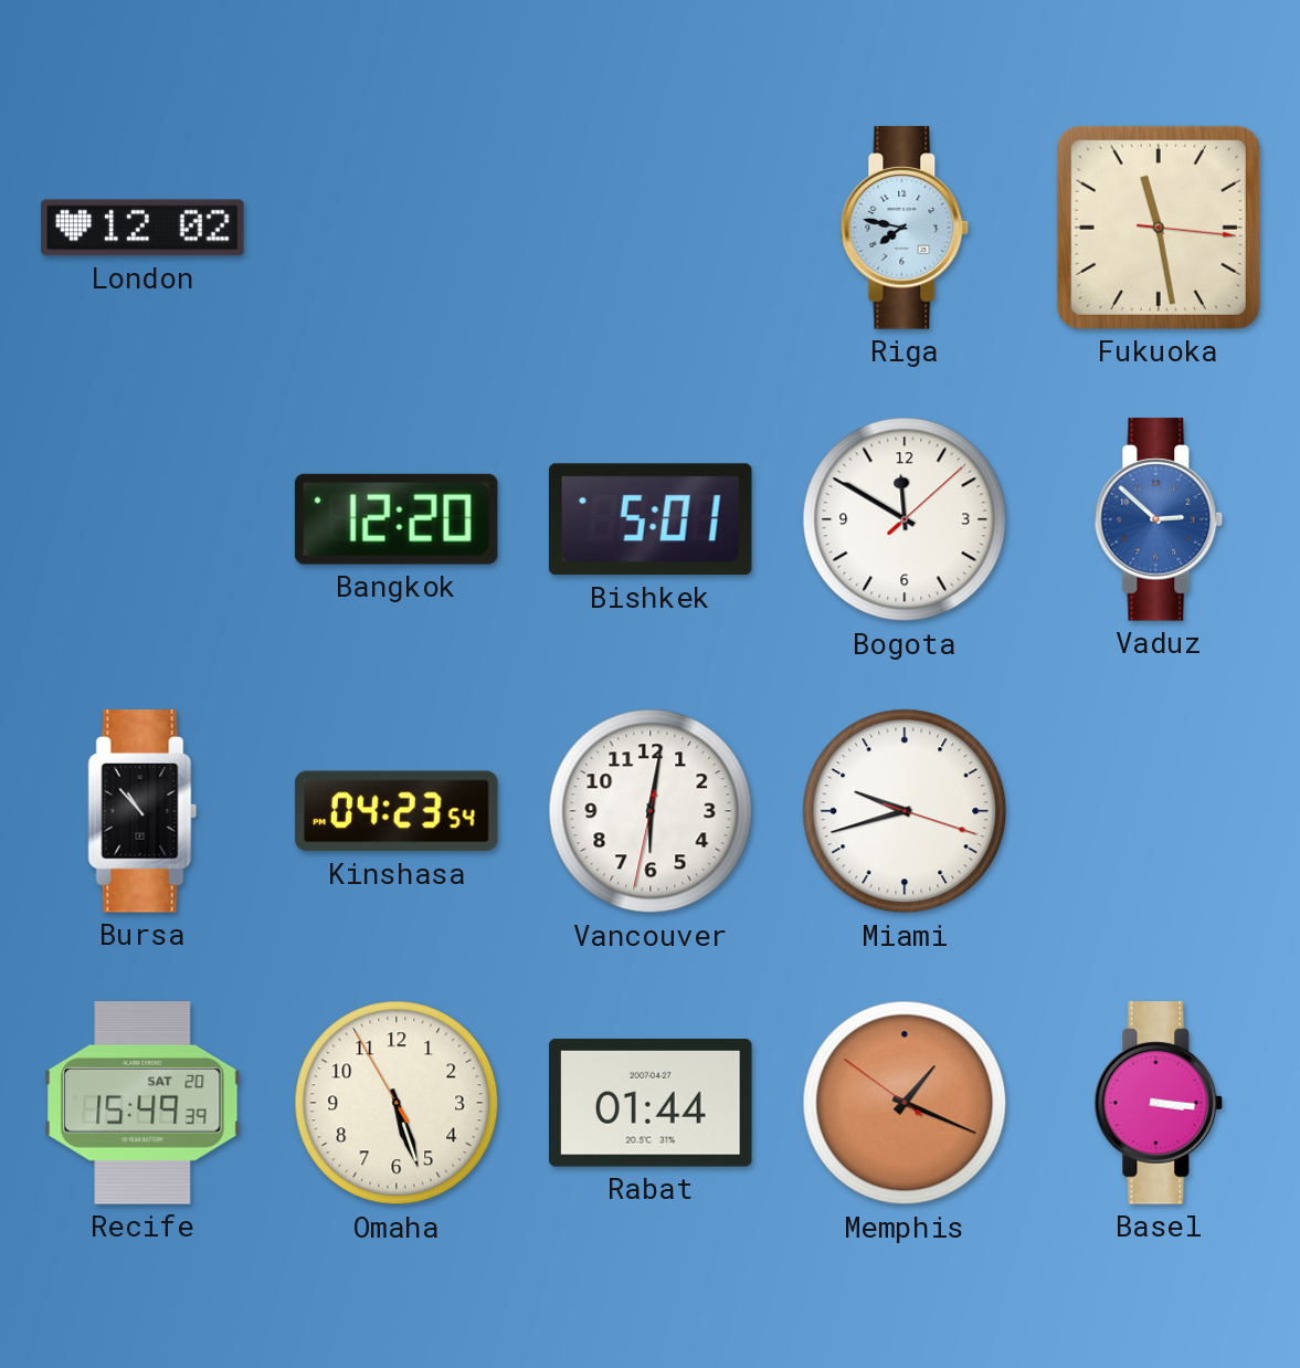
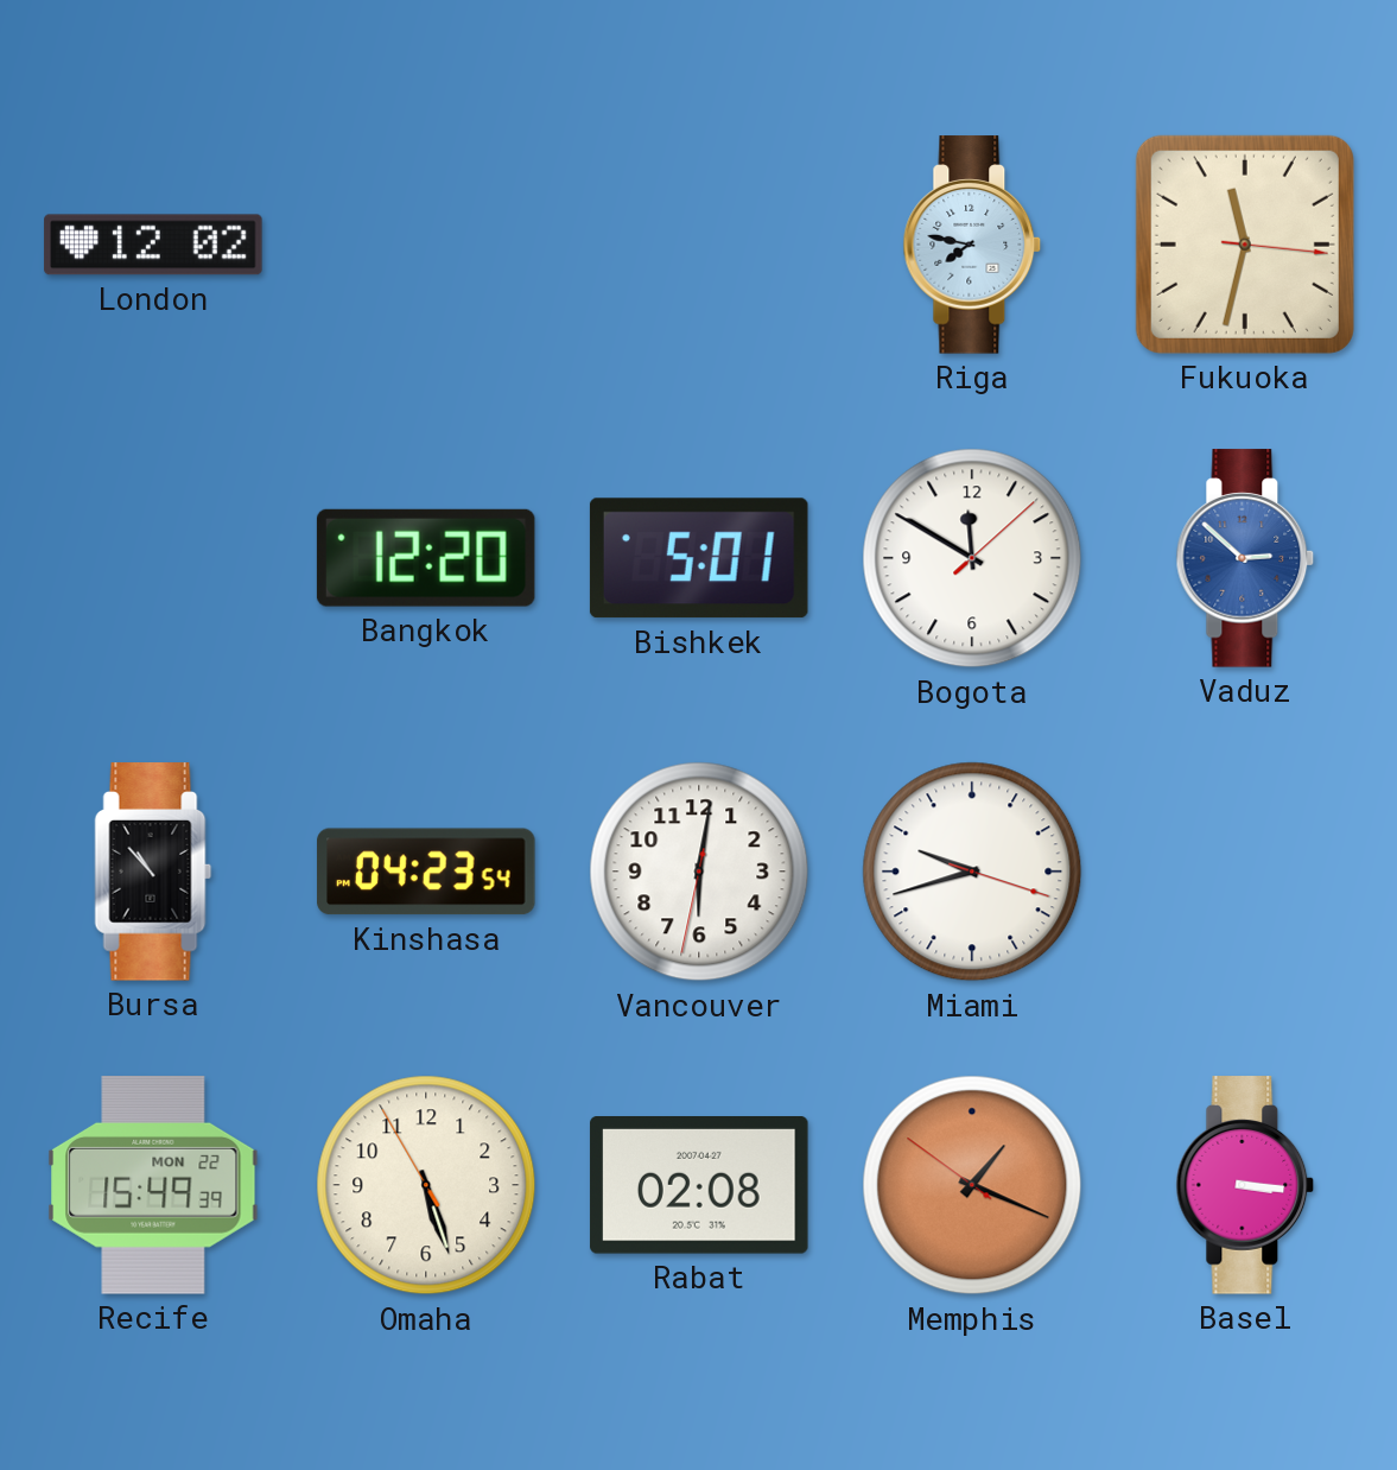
Fukuoka: 11:28 -> 11:32 (1245, 245)
Recife date: SAT 20 -> MON 22 (153, 1185)
Rabat: 01:44 -> 02:08 (699, 1186)
